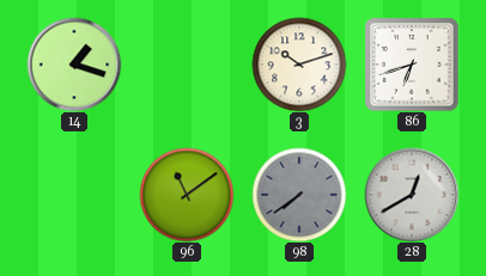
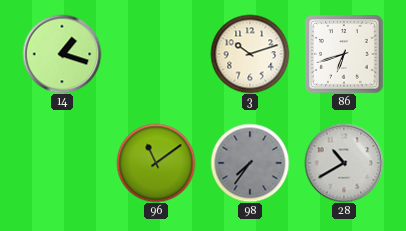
98: 7:39 -> 7:36 (250, 163)
28: 12:40 -> 10:40 (344, 163)
